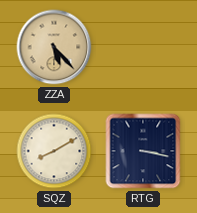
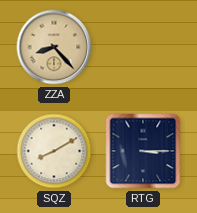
ZZA: 5:23 -> 8:23 (54, 47)
RTG: 3:17 -> 3:15 (143, 151)
